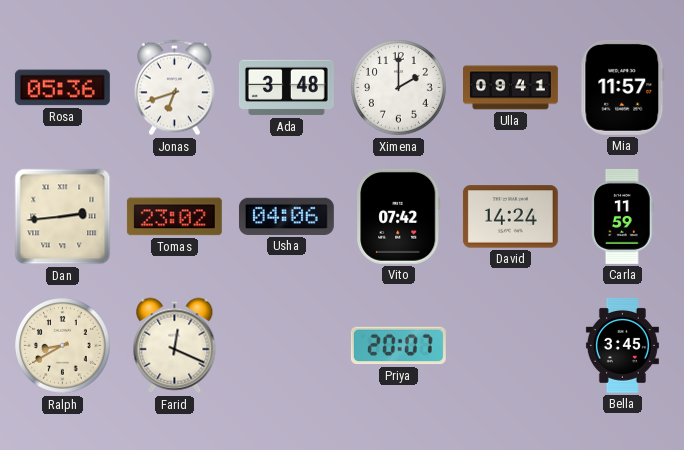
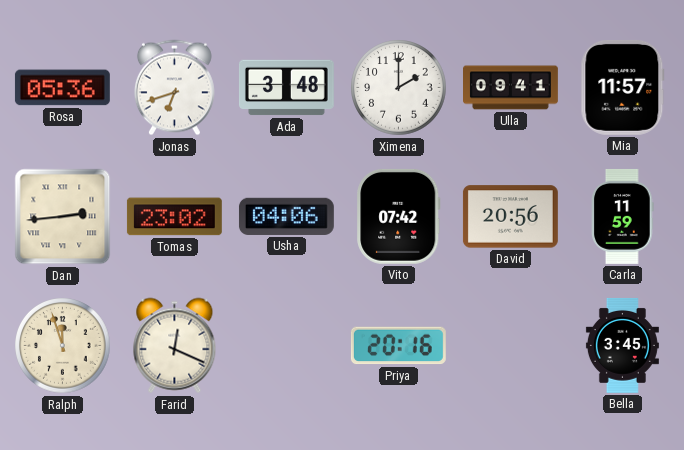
David: 14:24 -> 20:56 (510, 217)
Ralph: 8:40 -> 11:57 (63, 346)
Priya: 20:07 -> 20:16 (398, 346)
